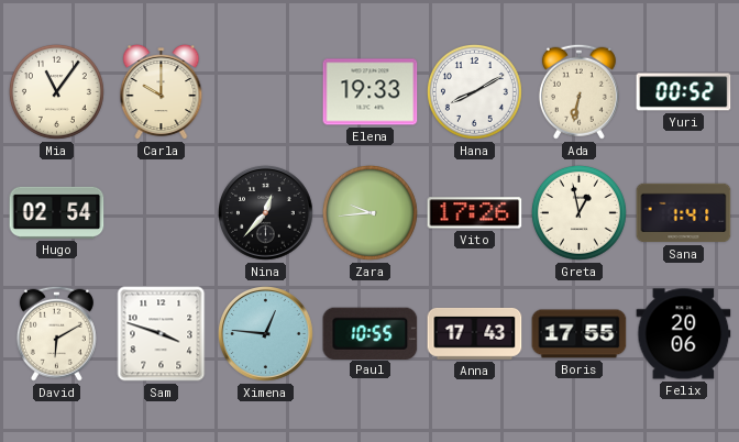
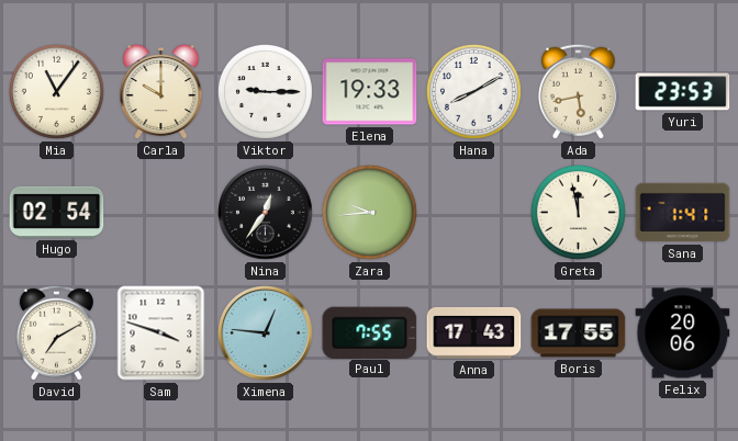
Viktor: none -> 9:15 (265, 91)
Ada: 6:32 -> 5:43 (578, 91)
Yuri: 00:52 -> 23:53 (683, 92)
Nina: 12:37 -> 12:36 (266, 213)
Vito: 17:26 -> none (475, 213)
Greta: 12:58 -> 11:58 (578, 212)
David: 6:10 -> 7:10 (56, 332)
Paul: 10:55 -> 7:55 (370, 332)
